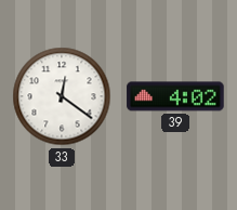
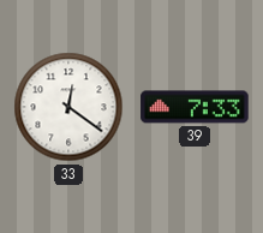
39: 4:02 -> 7:33 (195, 107)
